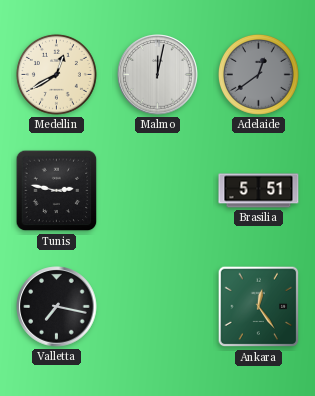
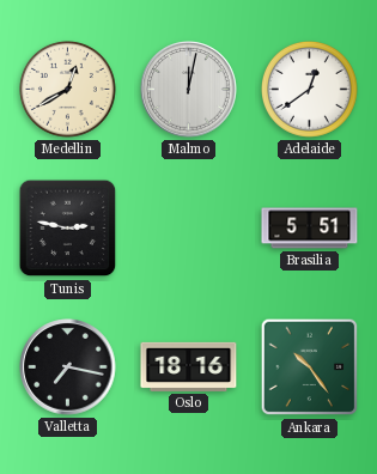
Adelaide dial: grey -> white (309, 89)
Oslo: none -> 18:16 (189, 366)
Ankara: 12:24 -> 10:24 (310, 367)
